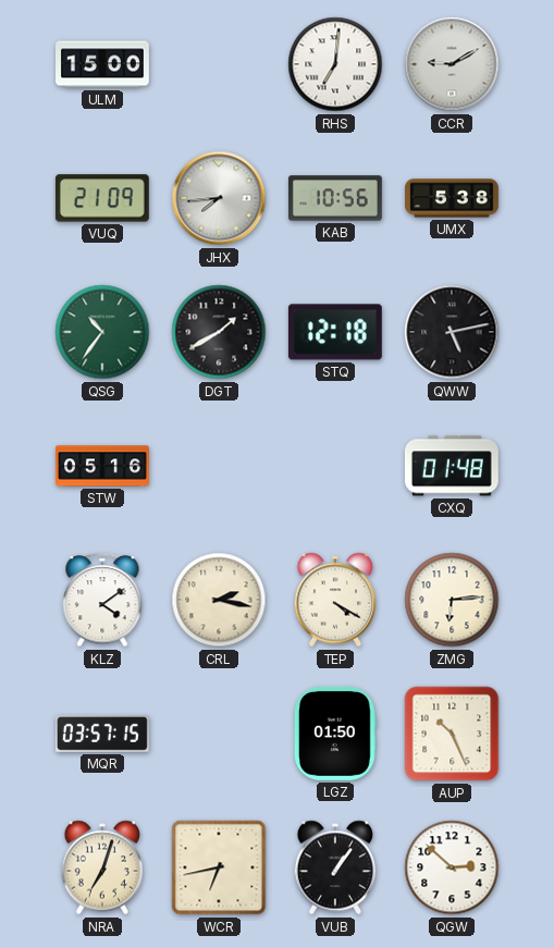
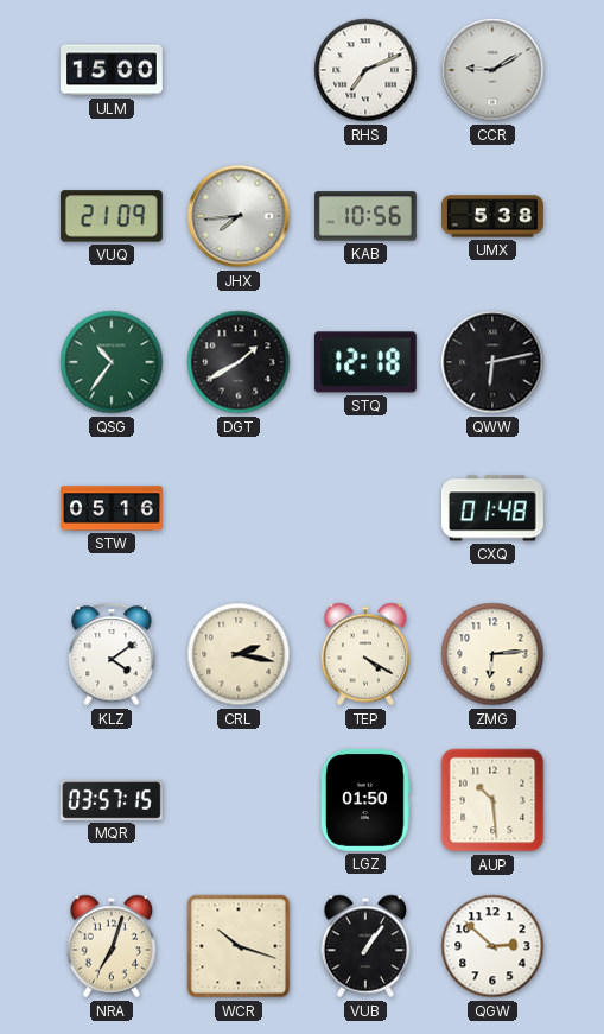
RHS: 7:01 -> 7:11 (365, 70)
QWW: 5:13 -> 6:13 (492, 362)
AUP: 10:26 -> 10:29 (492, 800)
WCR: 6:43 -> 10:18 (239, 946)
